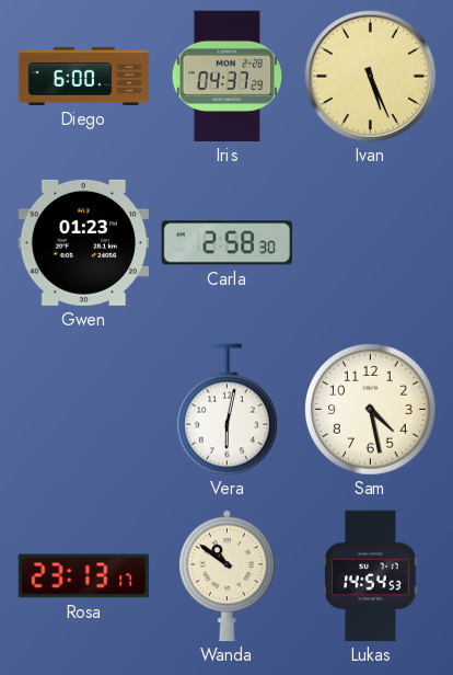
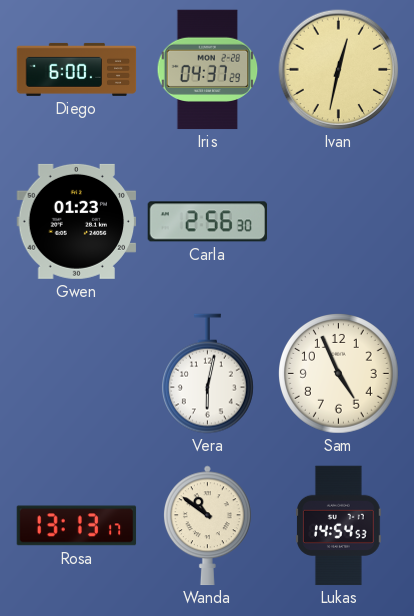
Ivan: 5:26 -> 12:32 (339, 70)
Carla: 2:58 -> 2:56 (207, 222)
Sam: 4:28 -> 4:56 (339, 374)
Rosa: 23:13 -> 13:13 (77, 526)
